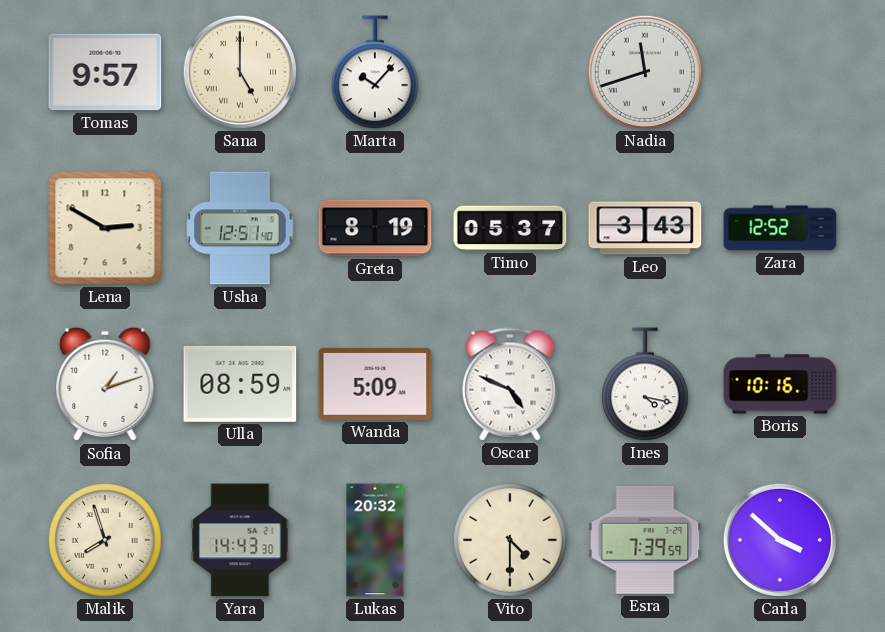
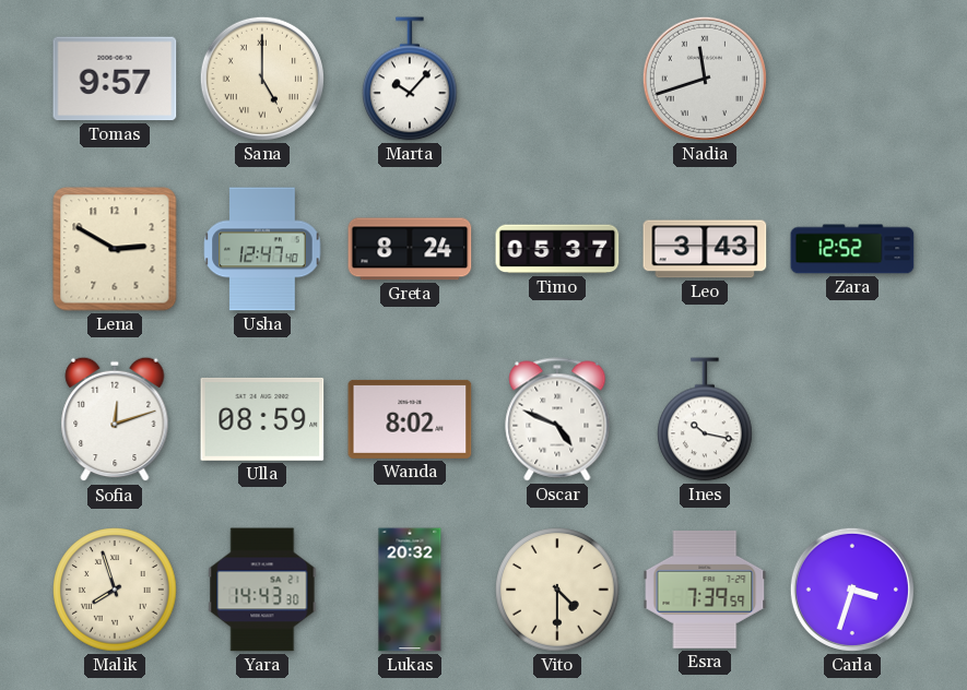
Usha: 12:51 -> 12:47 (262, 249)
Greta: 8:19 -> 8:24 (410, 249)
Sofia: 1:12 -> 12:12 (115, 419)
Wanda: 5:09 -> 8:02 (410, 419)
Ines: 4:17 -> 10:17 (705, 419)
Boris: 10:16 -> none (780, 384)
Carla: 3:52 -> 3:33 (852, 590)
